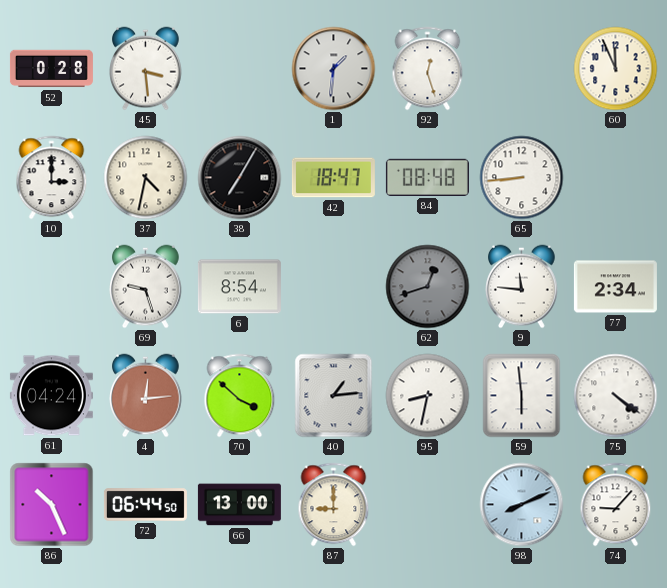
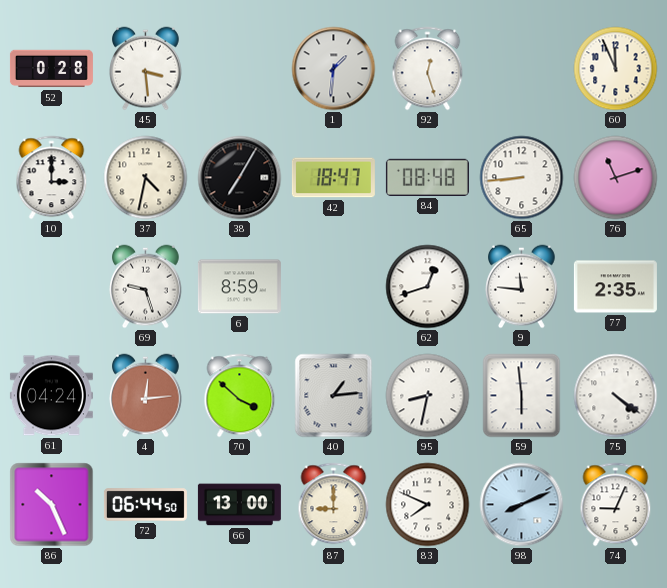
76: none -> 11:12 (616, 178)
6: 8:54 -> 8:59 (239, 287)
62 dial: grey -> white (428, 287)
77: 2:34 -> 2:35 (615, 287)
83: none -> 7:49 (428, 505)
74: 9:07 -> 9:04 (616, 505)
